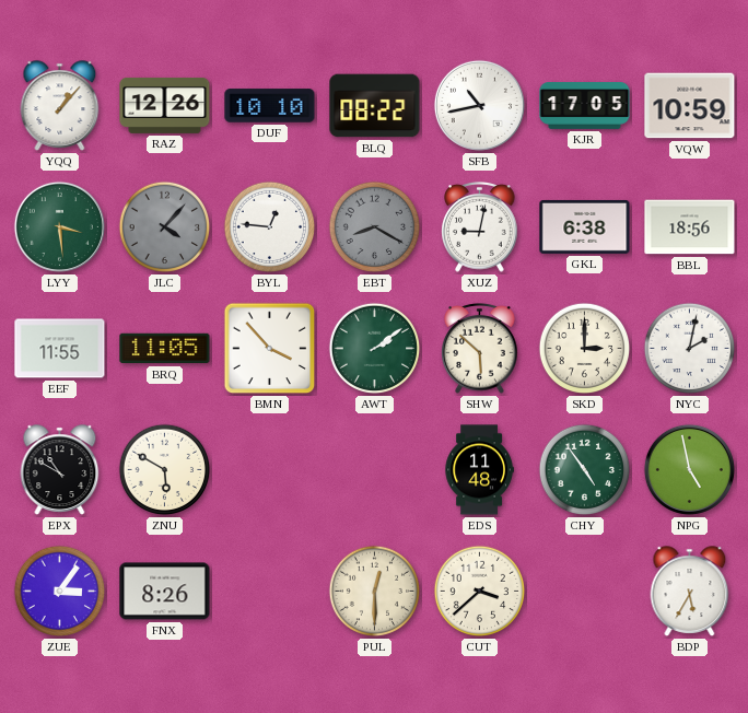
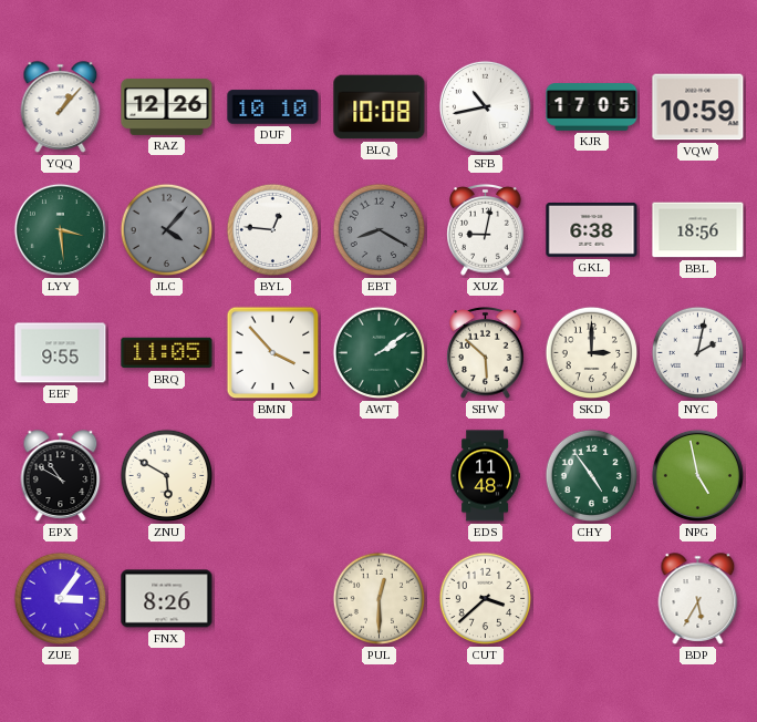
BLQ: 08:22 -> 10:08 (380, 107)
EEF: 11:55 -> 9:55 (61, 353)
